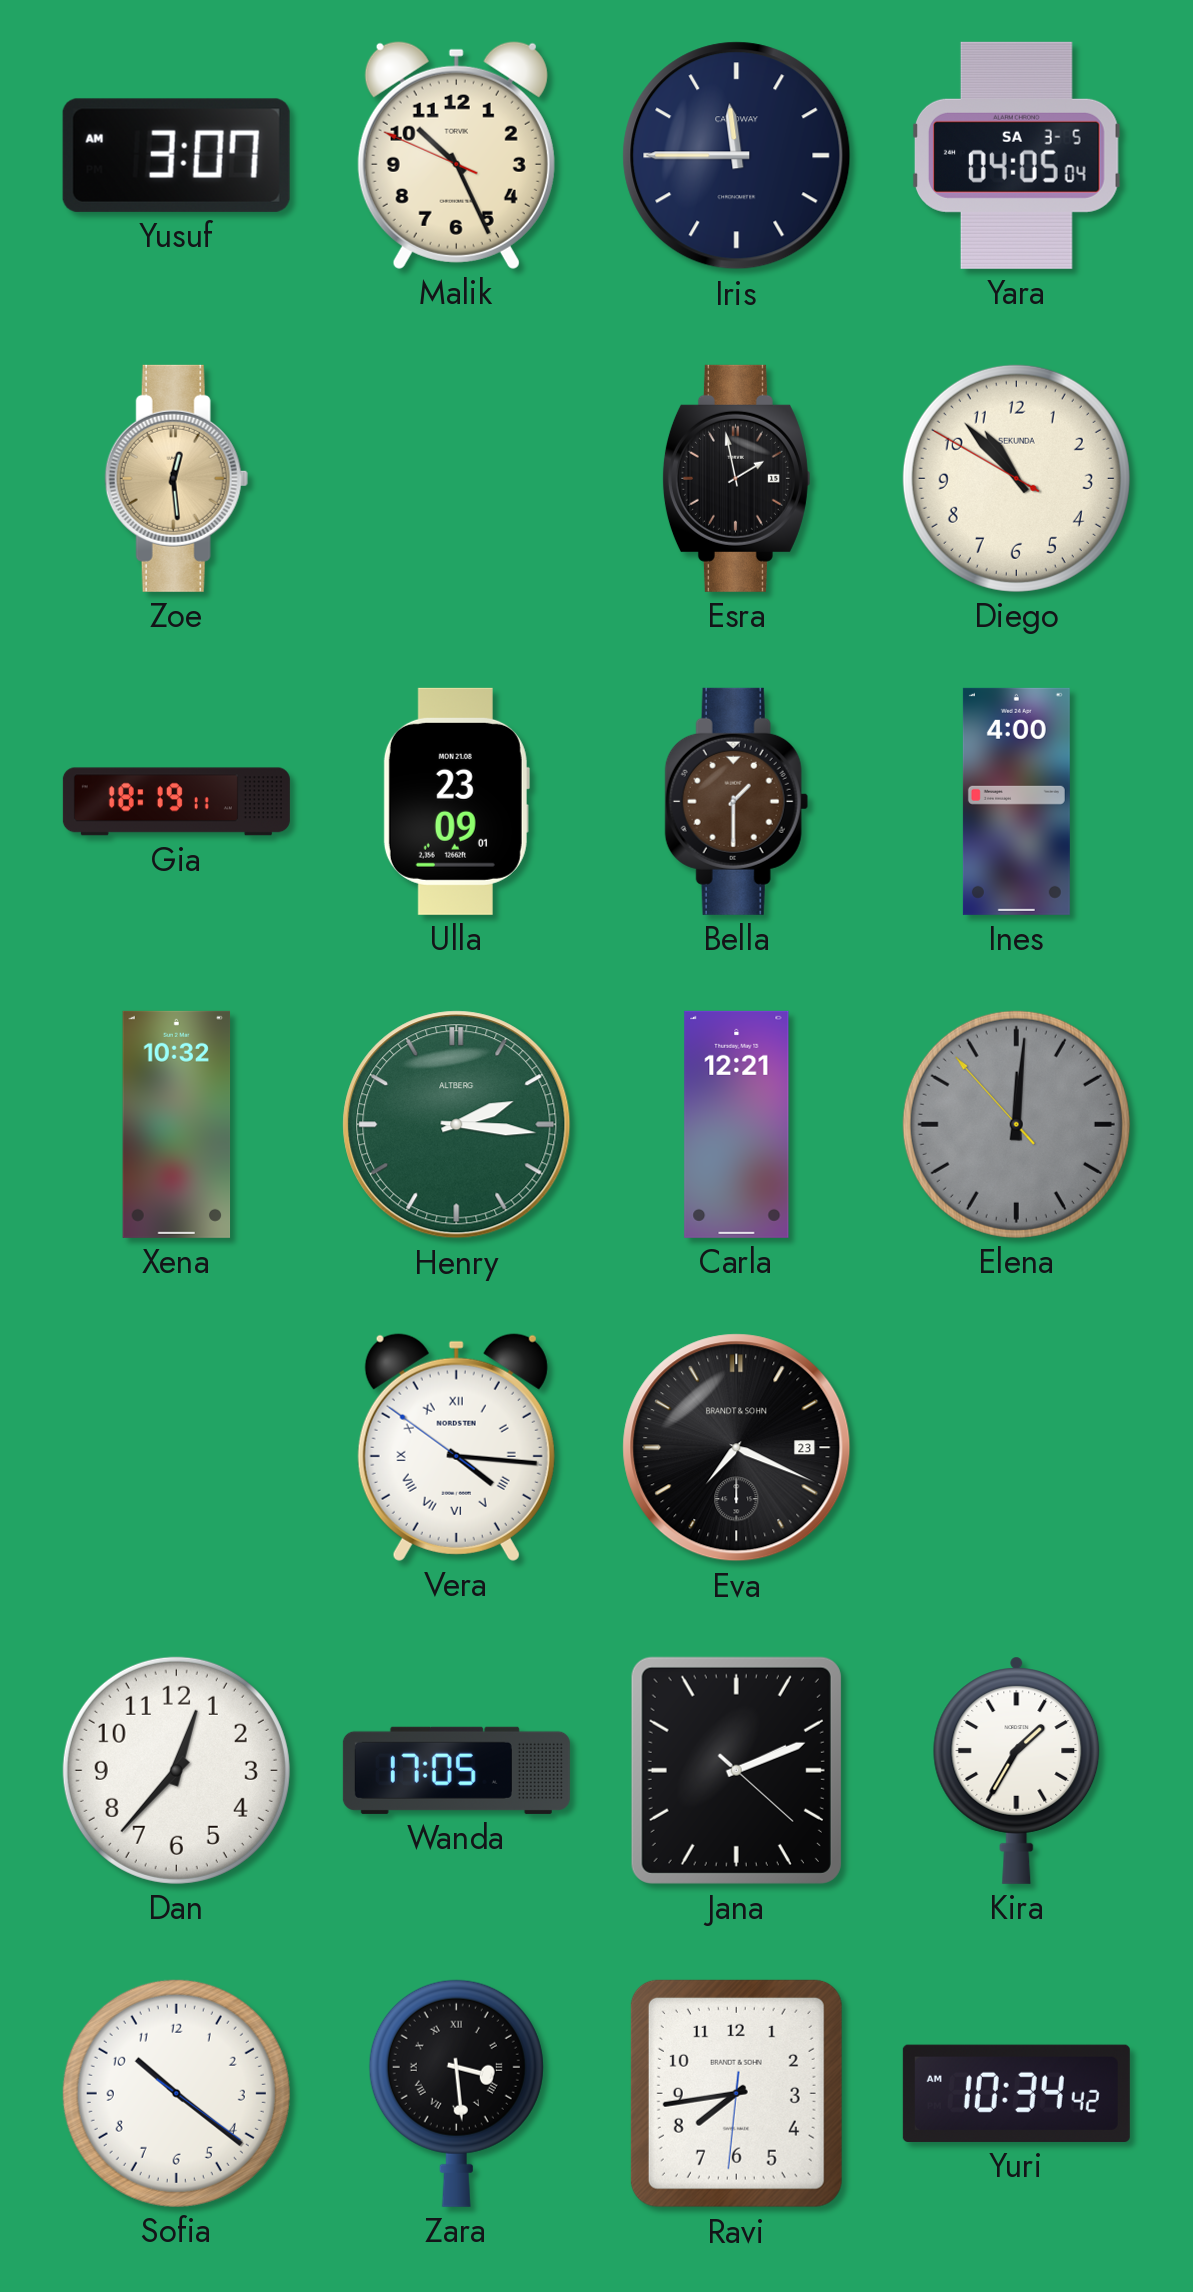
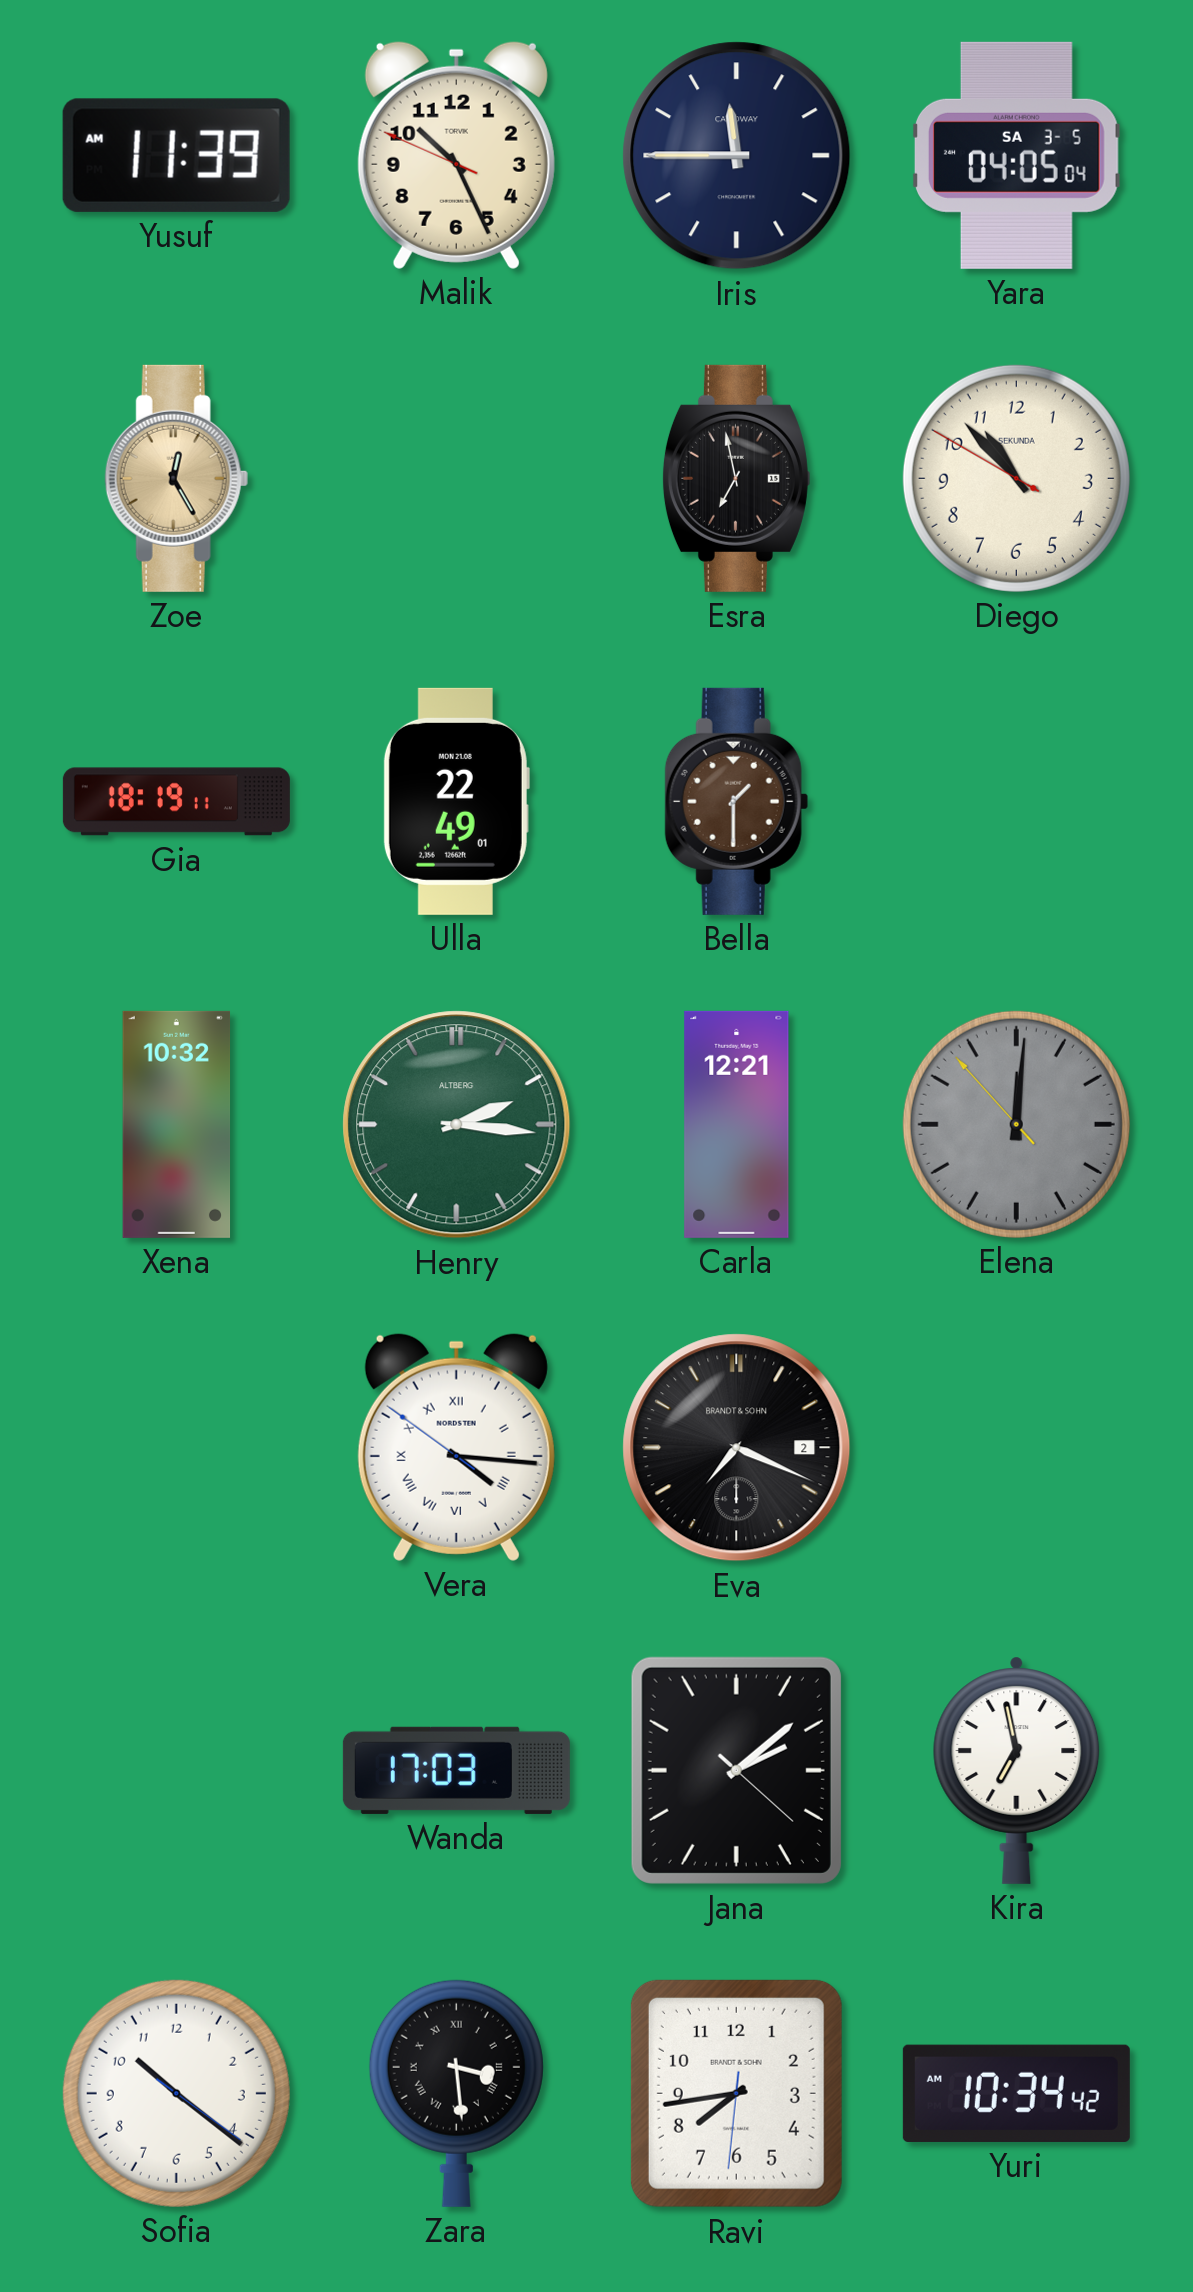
Yusuf: 3:07 -> 11:39 (176, 155)
Zoe: 12:29 -> 12:25 (176, 478)
Esra: 1:58 -> 6:58 (736, 478)
Ulla: 23:09 -> 22:49 (456, 801)
Ines: 4:00 -> none (1016, 801)
Eva date: 23 -> 2 (737, 1448)
Dan: 12:37 -> none (176, 1770)
Wanda: 17:05 -> 17:03 (456, 1770)
Jana: 2:11 -> 2:08 (736, 1770)
Kira: 1:35 -> 6:58 (1017, 1770)
